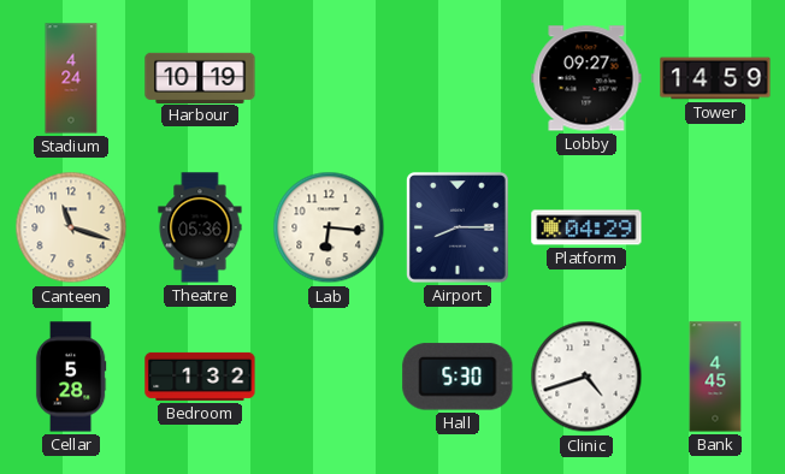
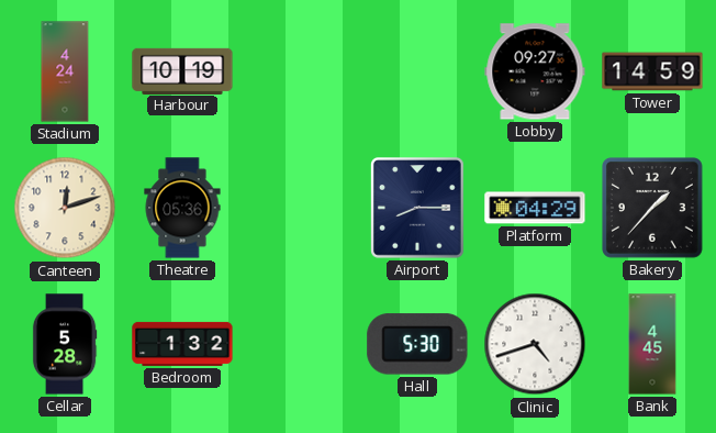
Canteen: 11:18 -> 12:12 (65, 208)
Lab: 6:16 -> none (329, 227)
Bakery: none -> 1:37 (653, 209)
